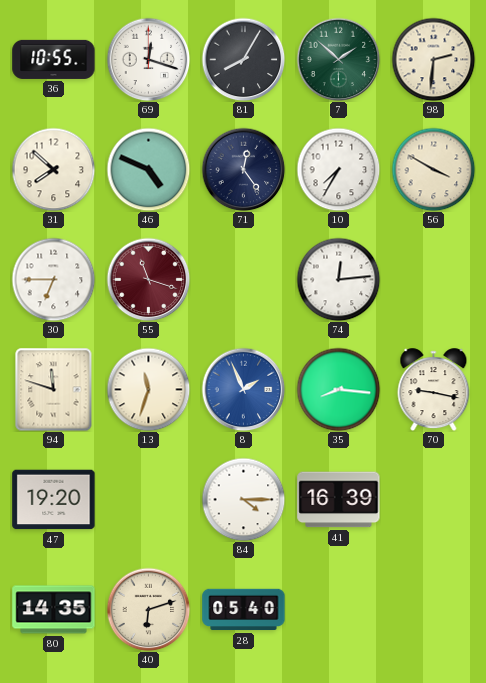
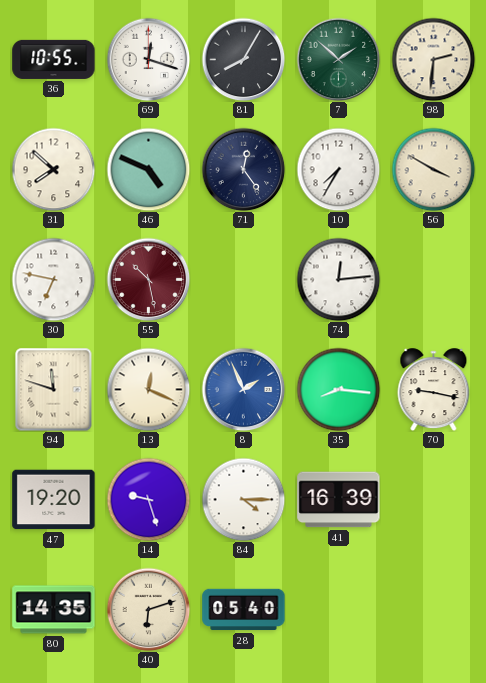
30: 6:45 -> 6:47 (53, 279)
55: 11:18 -> 10:28 (148, 279)
13: 11:33 -> 12:19 (148, 389)
14: none -> 9:27 (148, 499)
